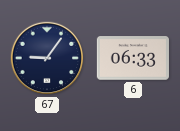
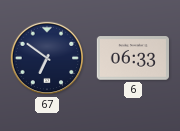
67: 9:06 -> 6:51 (47, 58)
